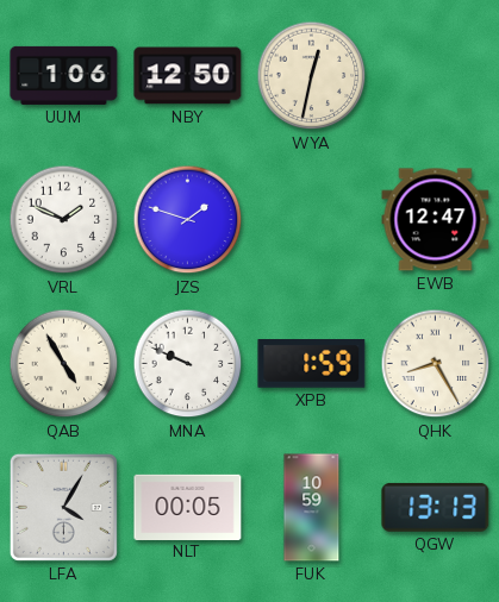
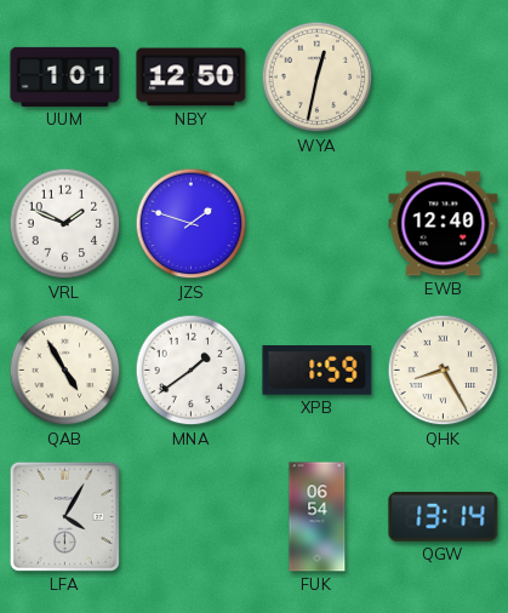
UUM: 1:06 -> 1:01 (65, 76)
EWB: 12:47 -> 12:40 (444, 224)
MNA: 9:49 -> 1:39 (192, 371)
NLT: 00:05 -> none (188, 507)
FUK: 10:59 -> 06:54 (318, 517)
QGW: 13:13 -> 13:14 (444, 516)
